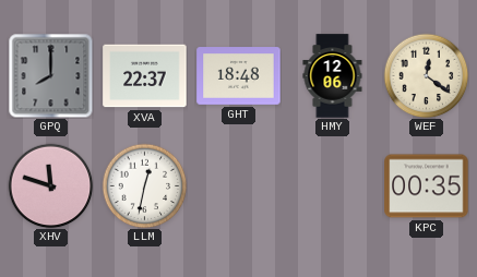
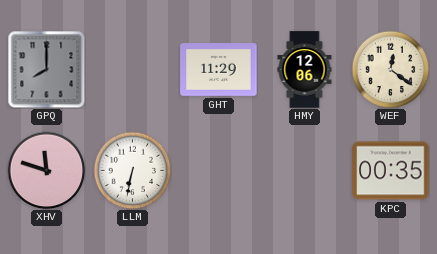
XVA: 22:37 -> none (145, 76)
GHT: 18:48 -> 11:29 (219, 70)
LLM: 12:32 -> 6:32 (132, 170)
